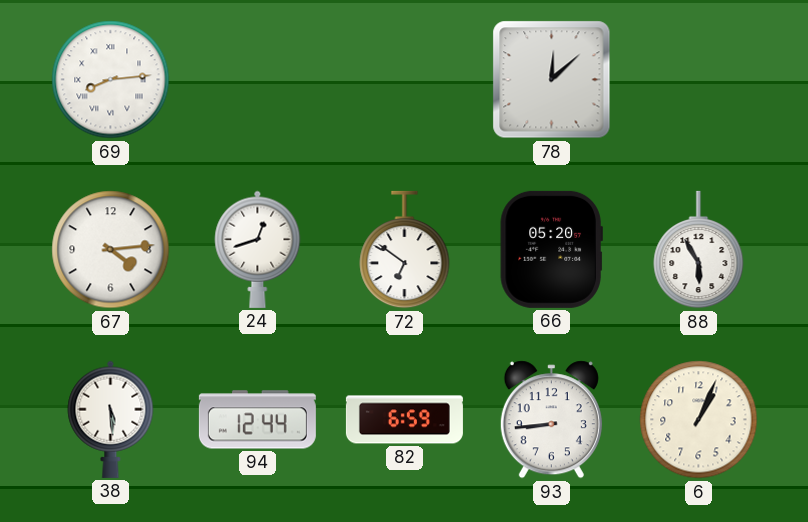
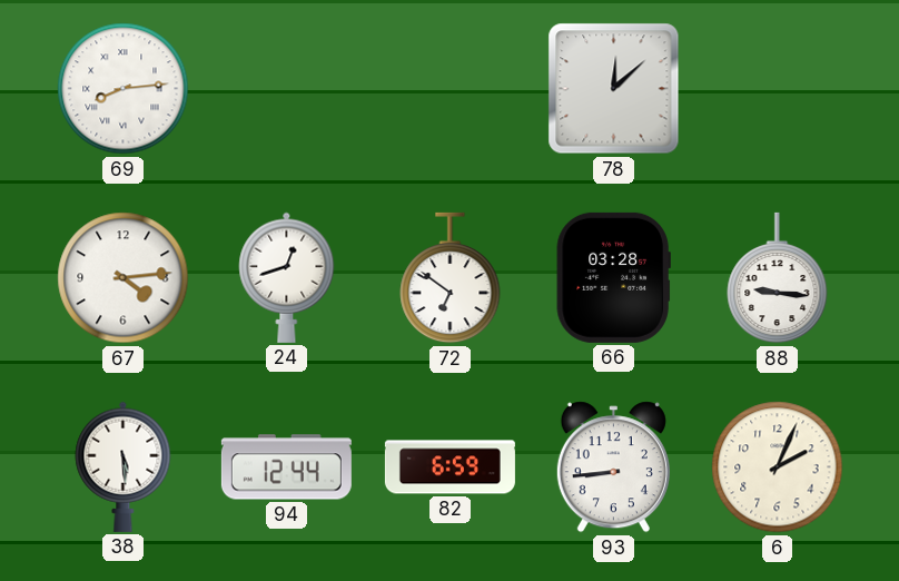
66: 05:20 -> 03:28 (613, 277)
88: 5:55 -> 9:16 (778, 278)
6: 1:04 -> 2:04 (778, 467)
